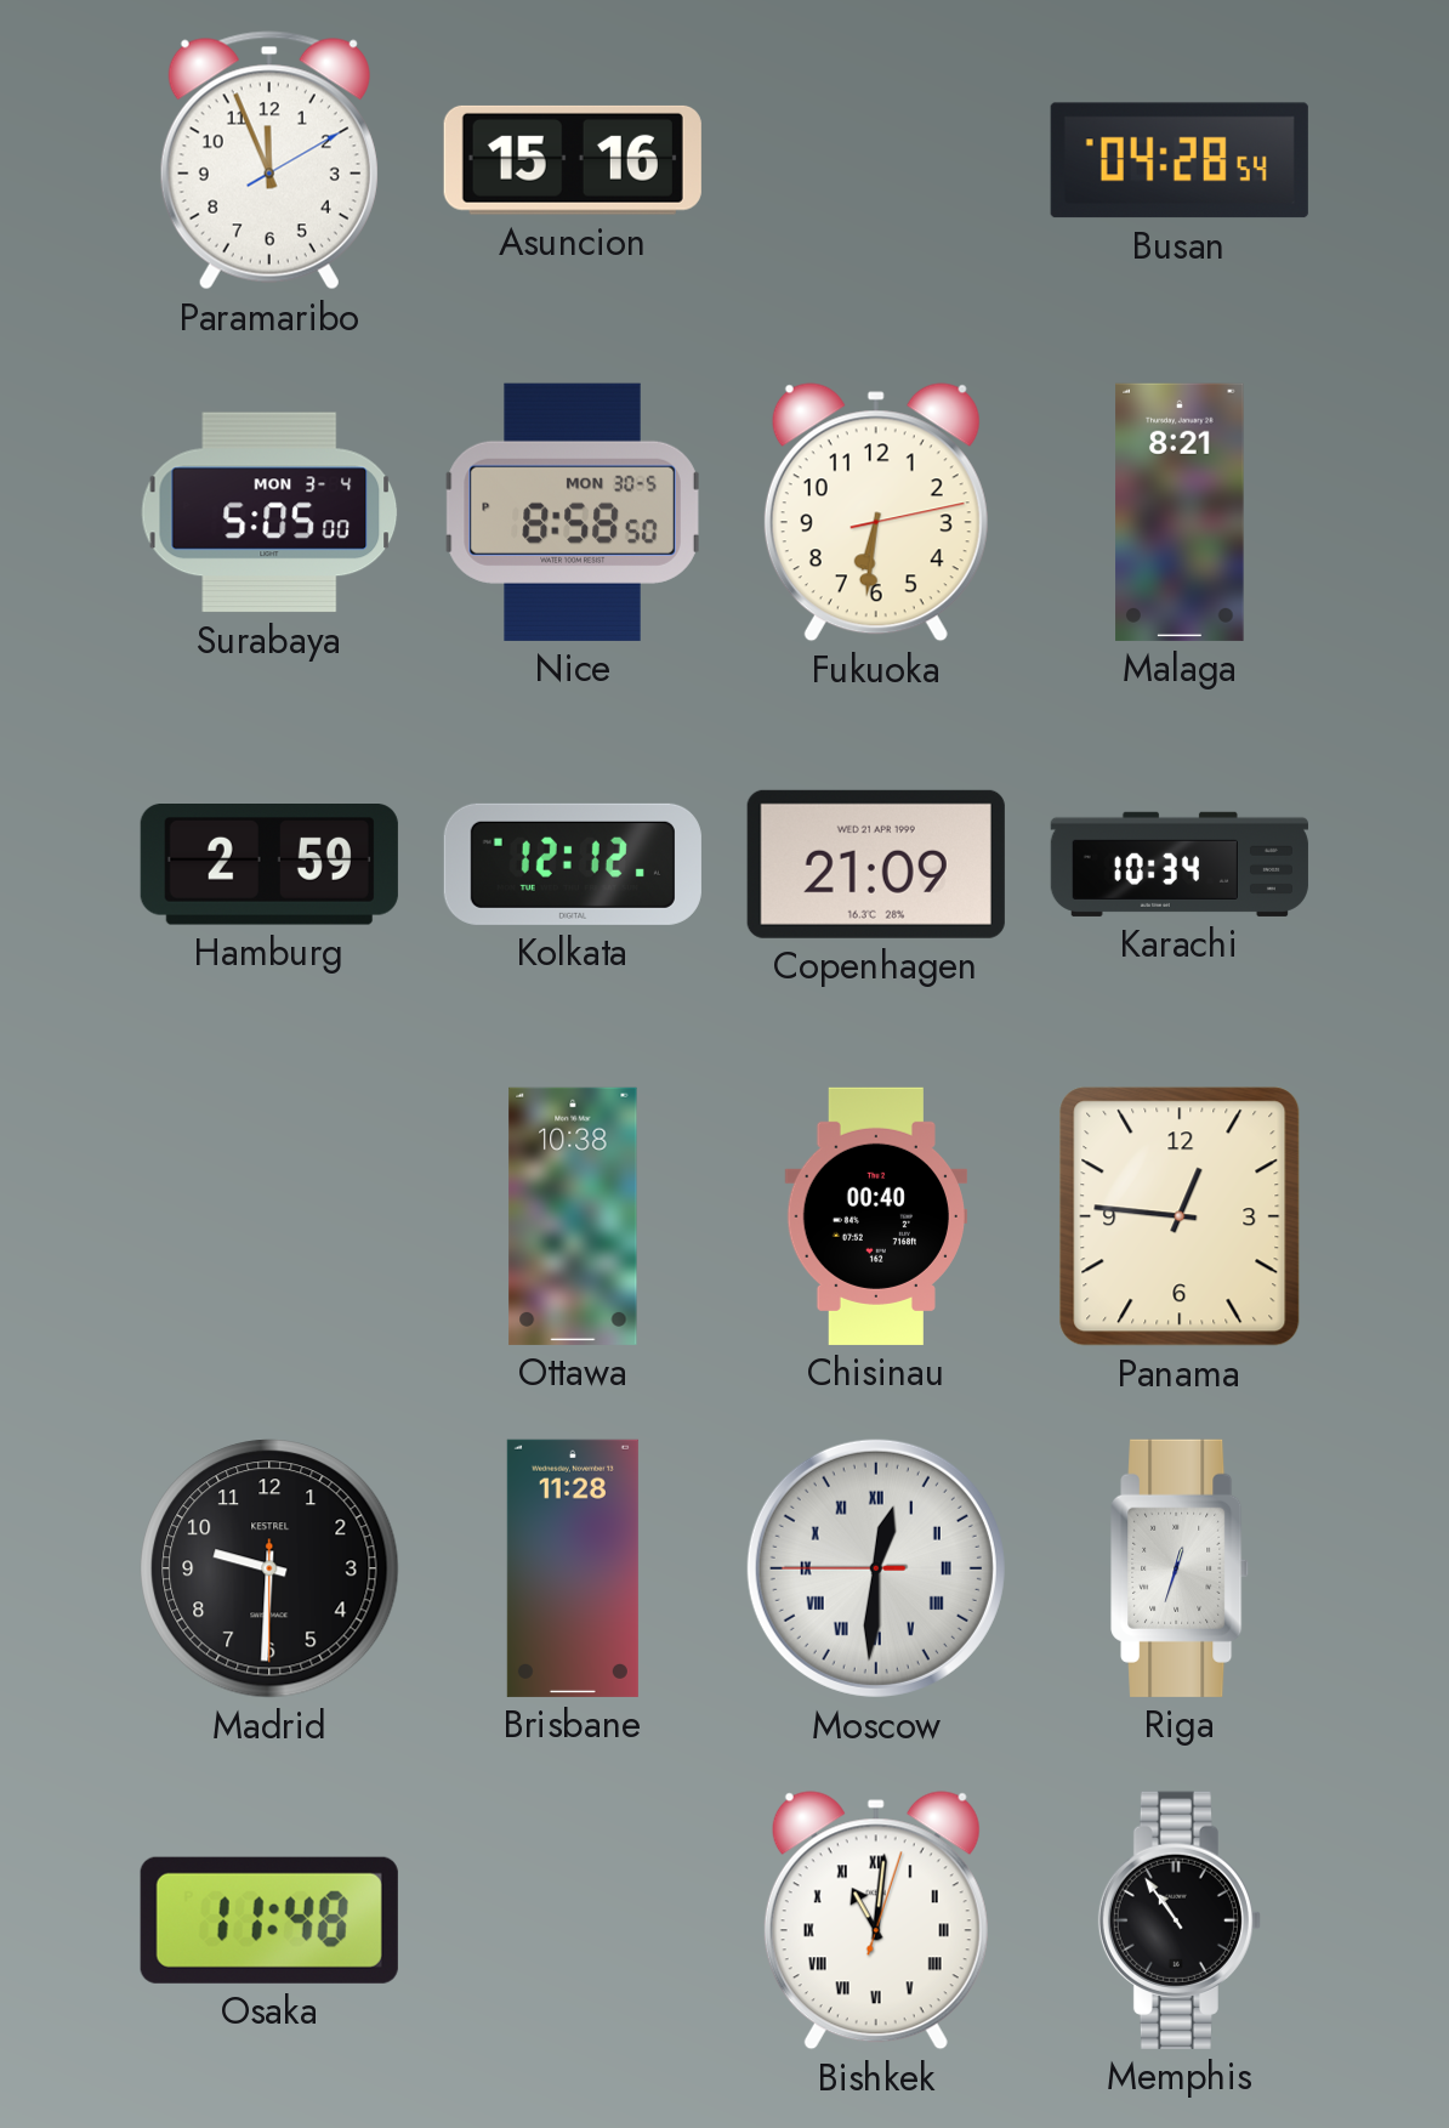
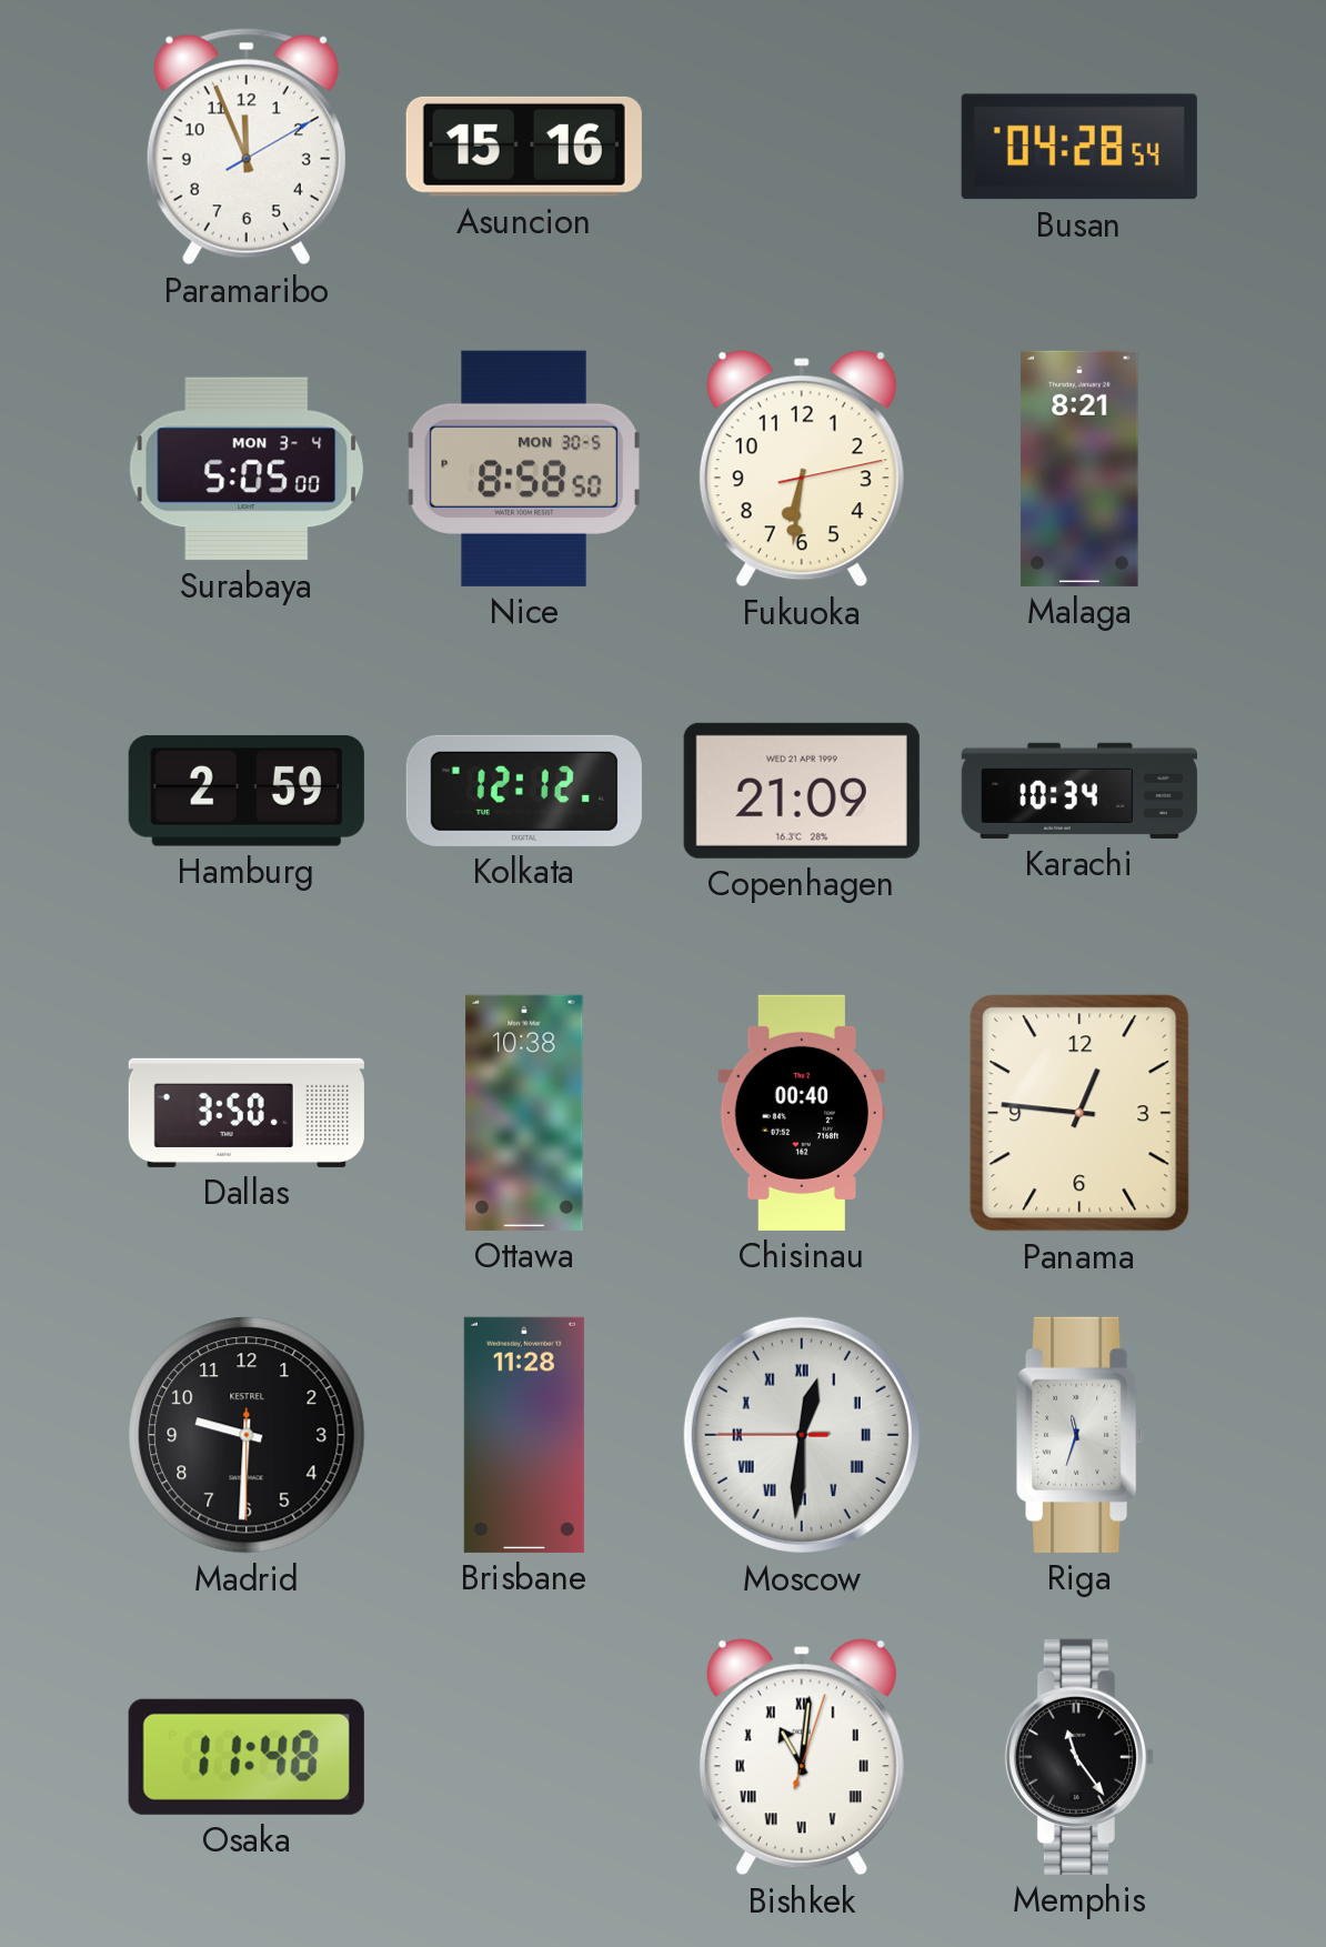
Dallas: none -> 3:50 (247, 1113)
Riga: 12:33 -> 11:33 (1081, 1435)
Memphis: 10:54 -> 11:24 (1079, 1757)
